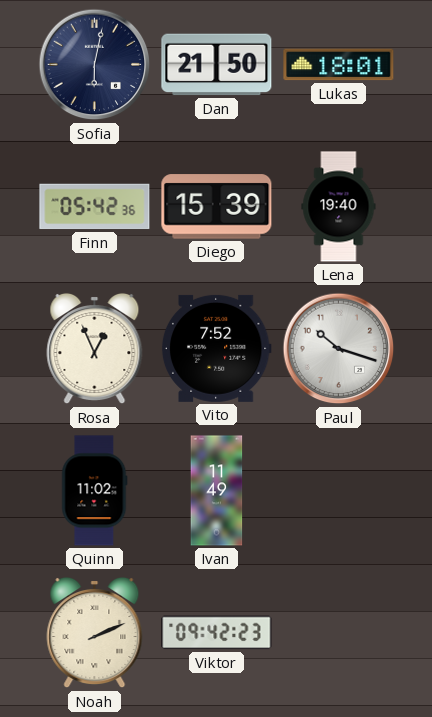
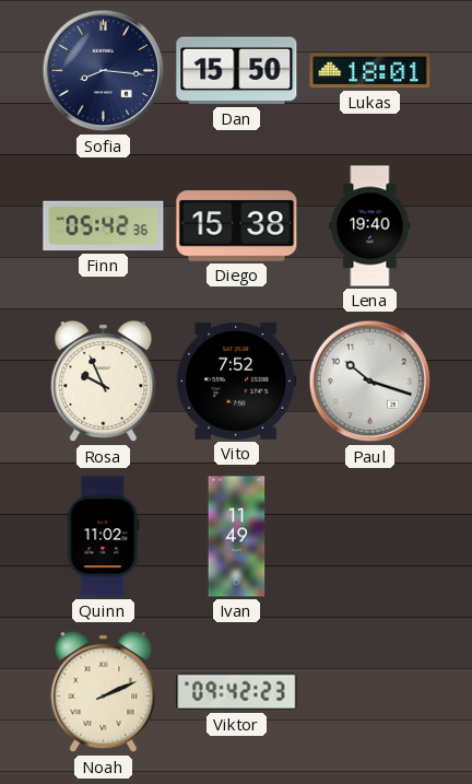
Sofia: 6:02 -> 8:16 (104, 71)
Dan: 21:50 -> 15:50 (237, 71)
Diego: 15:39 -> 15:38 (237, 226)
Rosa: 12:56 -> 9:56 (104, 382)
